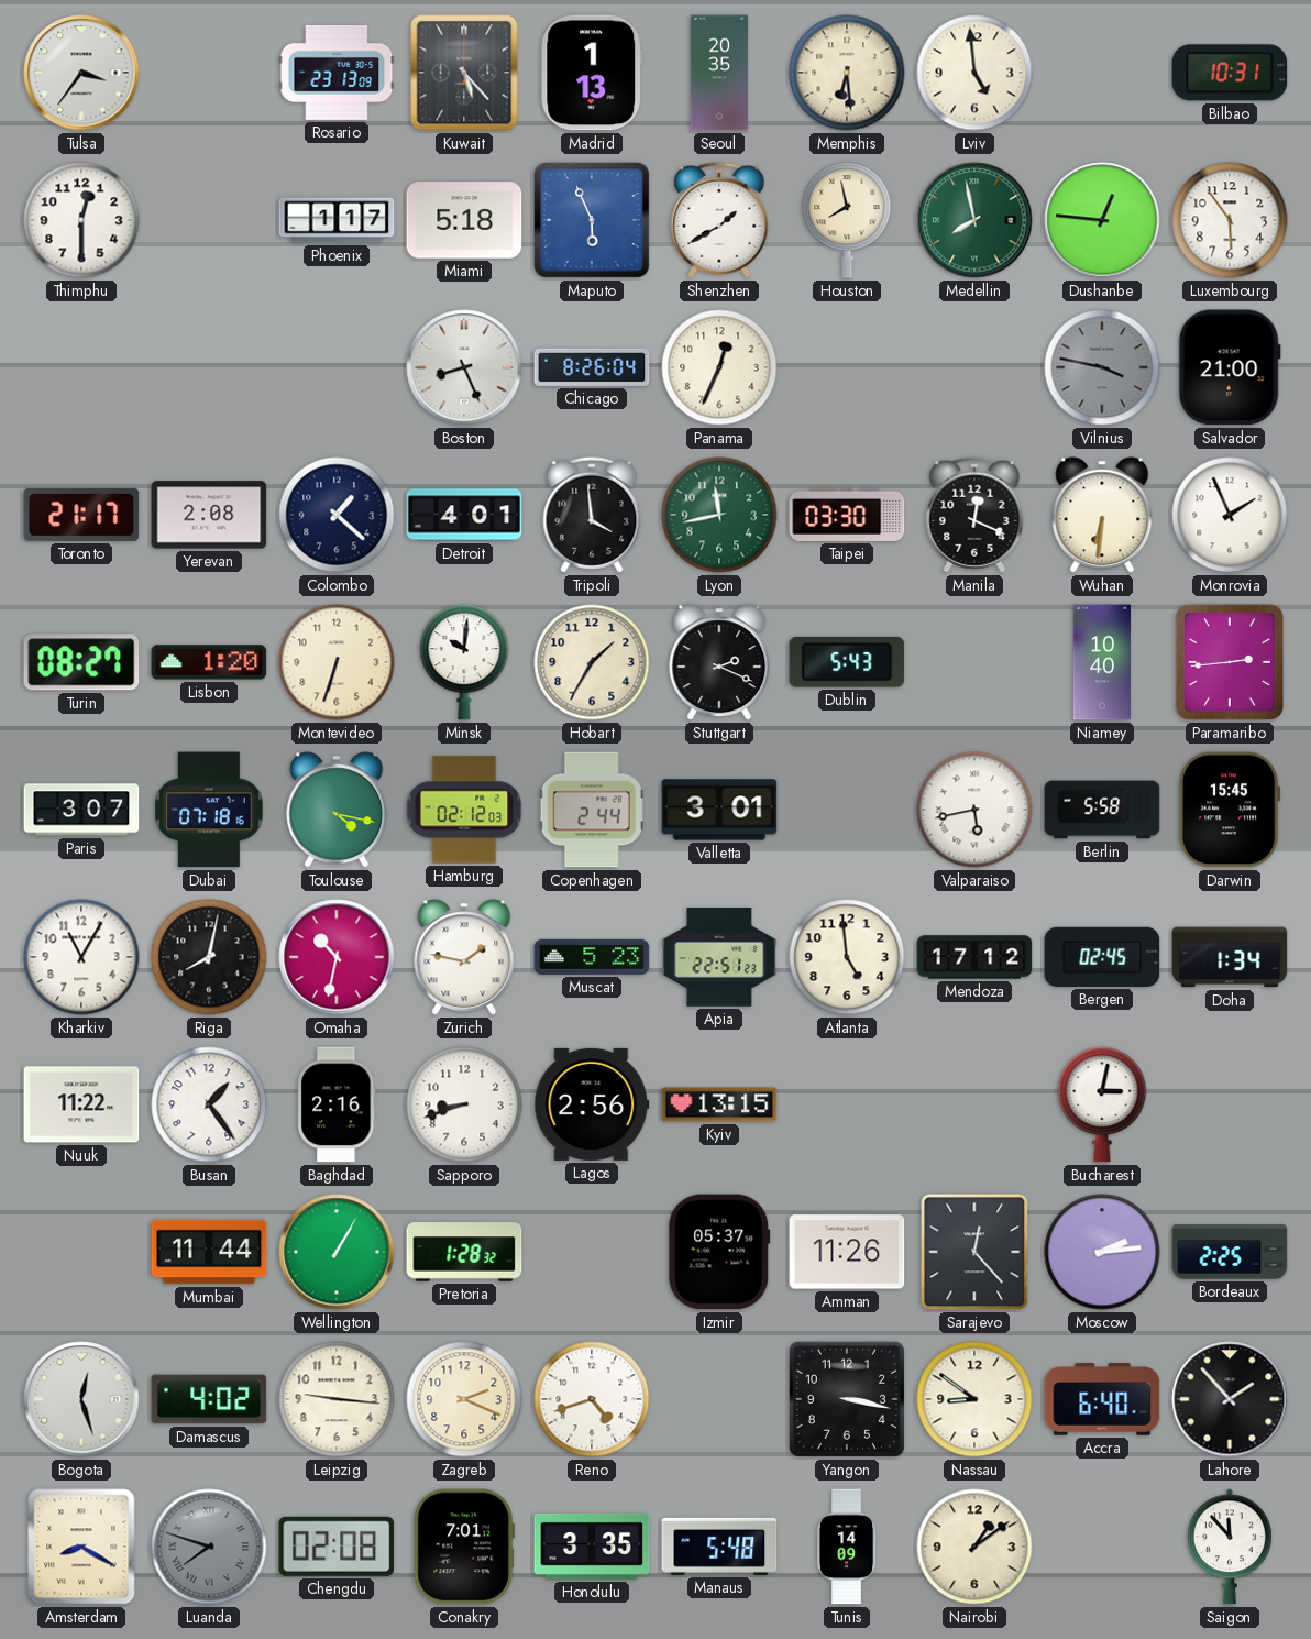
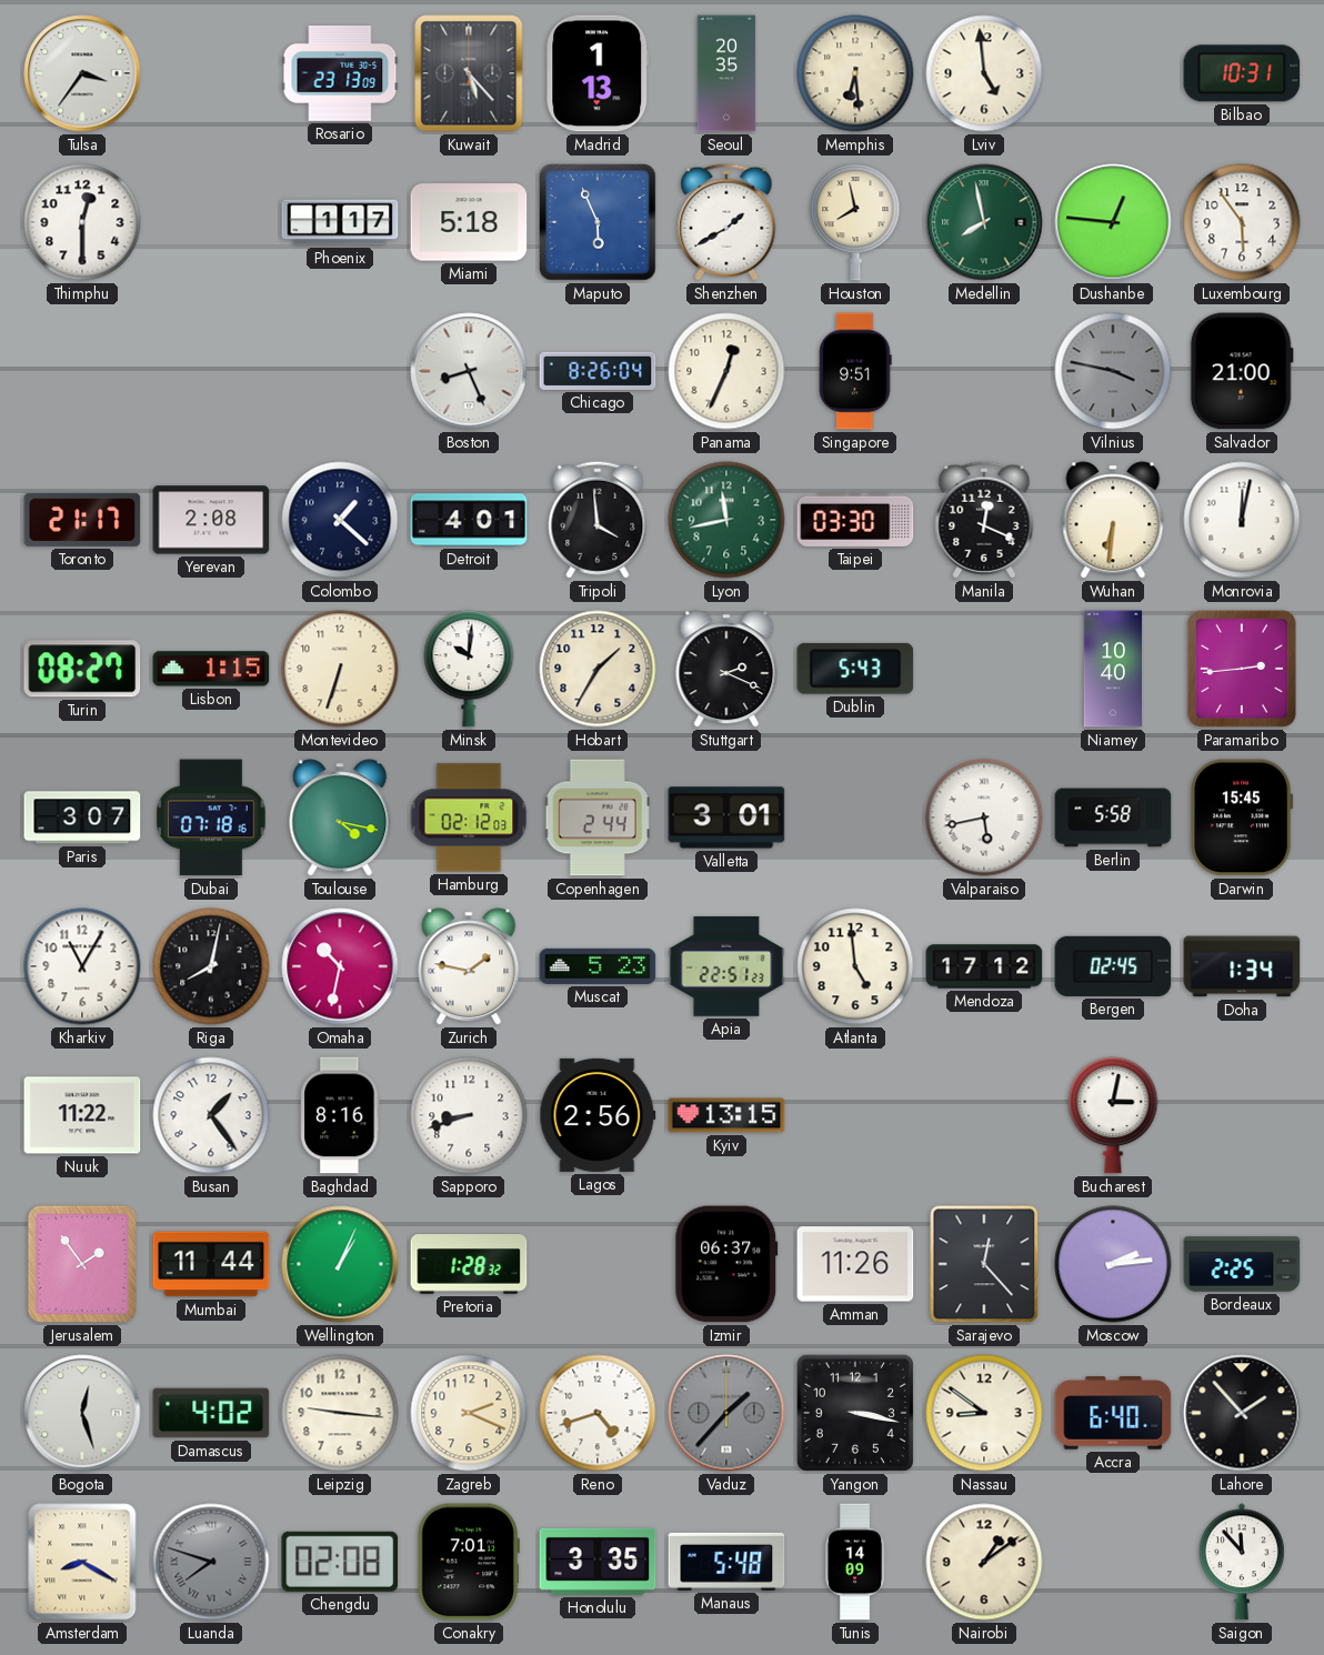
Singapore: none -> 9:51 (855, 371)
Monrovia: 1:56 -> 12:02 (1242, 520)
Lisbon: 1:20 -> 1:15 (211, 669)
Baghdad: 2:16 -> 8:16 (340, 1115)
Jerusalem: none -> 1:54 (82, 1264)
Wellington: 1:05 -> 1:04 (340, 1264)
Izmir: 05:37 -> 06:37 (726, 1264)
Vaduz: none -> 1:37 (726, 1413)
